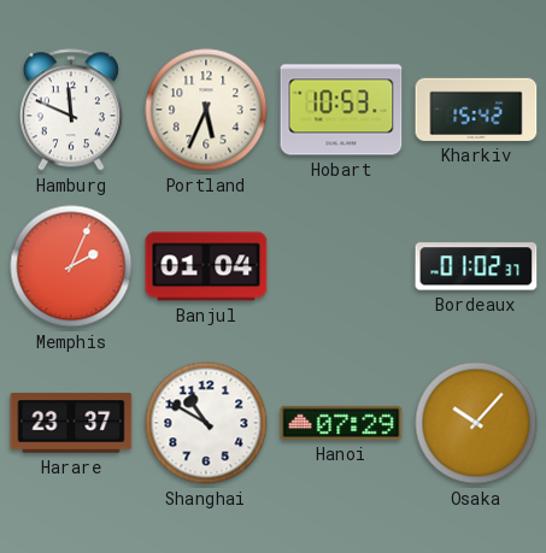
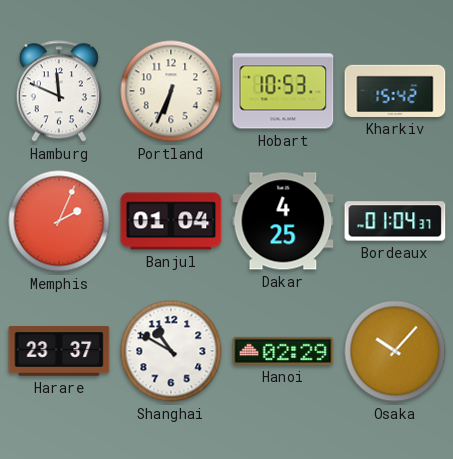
Portland: 5:34 -> 6:34 (171, 91)
Dakar: none -> 4:25 (283, 221)
Bordeaux: 01:02 -> 01:04 (395, 221)
Hanoi: 07:29 -> 02:29 (283, 351)
